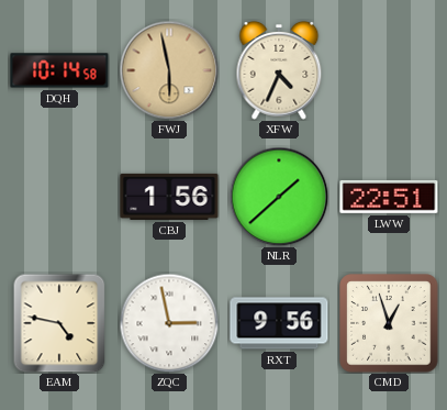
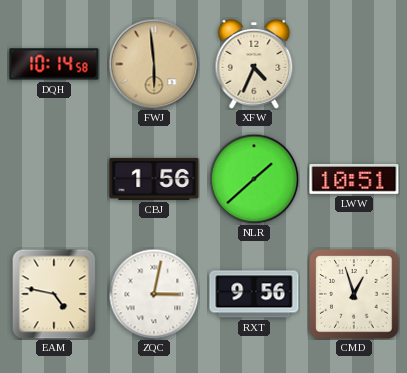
FWJ: 5:58 -> 5:59 (154, 64)
LWW: 22:51 -> 10:51 (354, 179)
ZQC: 2:58 -> 3:02 (154, 294)
